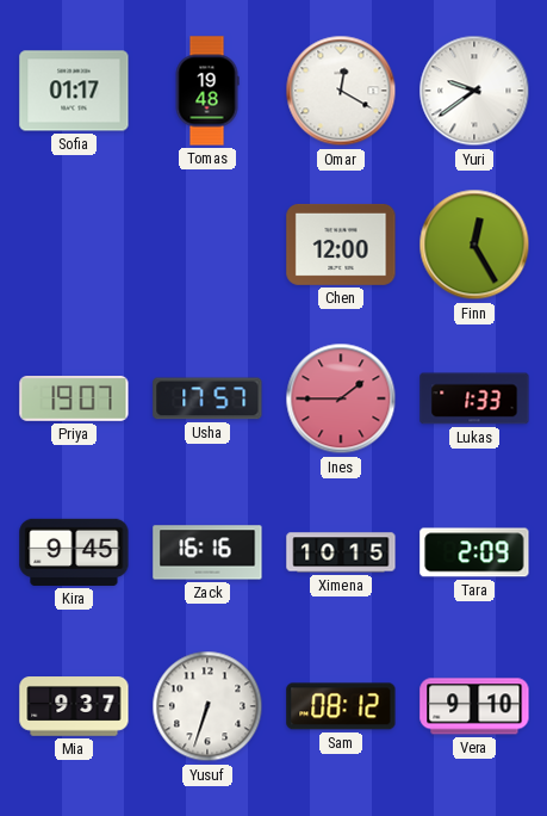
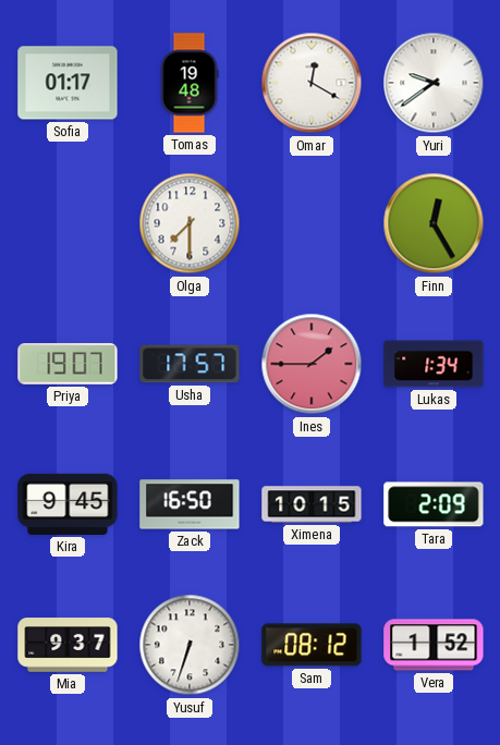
Olga: none -> 7:30 (190, 223)
Chen: 12:00 -> none (341, 245)
Lukas: 1:33 -> 1:34 (434, 364)
Zack: 16:16 -> 16:50 (190, 504)
Vera: 9:10 -> 1:52 (434, 645)
